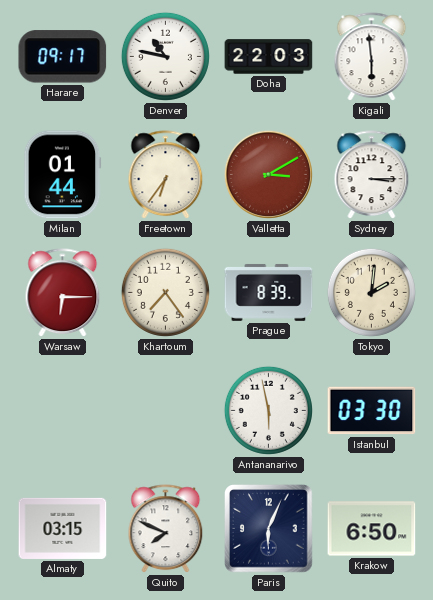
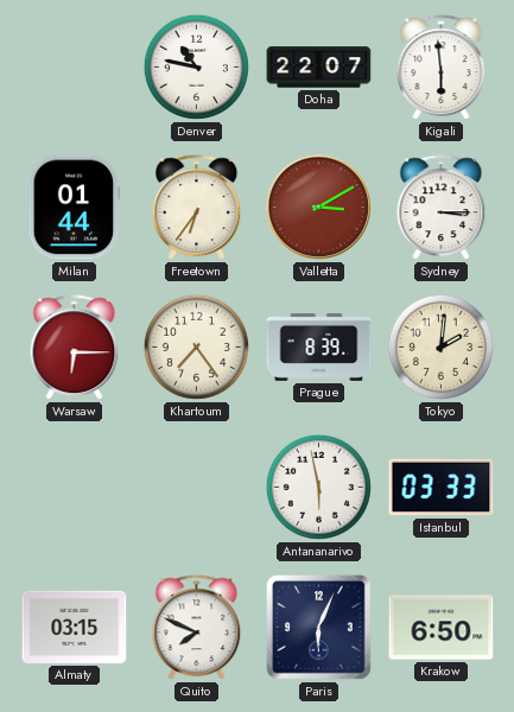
Harare: 09:17 -> none (63, 57)
Doha: 22:03 -> 22:07 (319, 68)
Istanbul: 03:30 -> 03:33 (442, 488)
